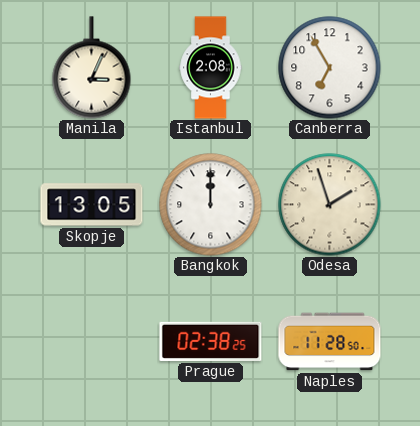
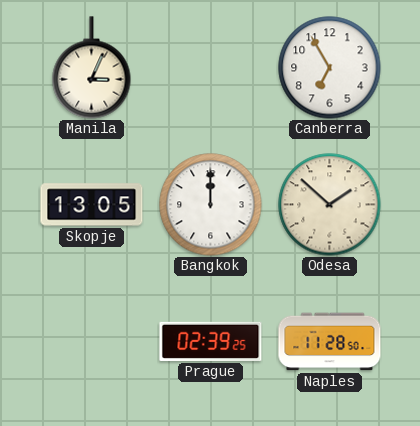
Istanbul: 2:08 -> none (211, 68)
Odesa: 1:57 -> 1:52 (330, 205)
Prague: 02:38 -> 02:39 (211, 341)
